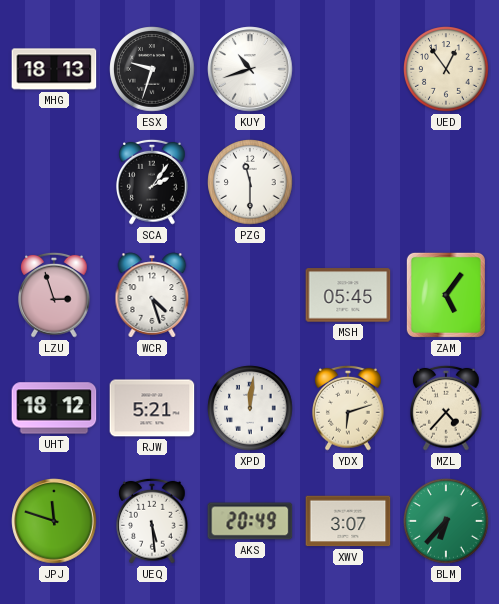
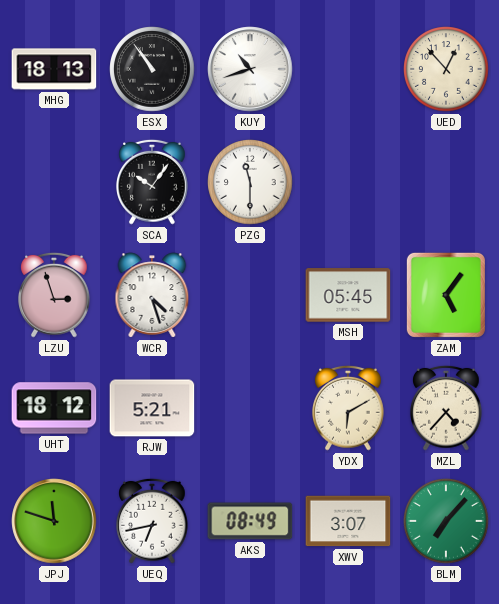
ESX: 9:33 -> 10:54 (152, 69)
UED: 12:54 -> 12:53 (446, 69)
SCA: 2:06 -> 10:06 (152, 182)
XPD: 12:01 -> none (250, 408)
YDX: 6:12 -> 6:10 (348, 408)
UEQ: 5:29 -> 6:43 (152, 521)
AKS: 20:49 -> 08:49 (250, 521)
BLM: 6:37 -> 7:07 (446, 521)
